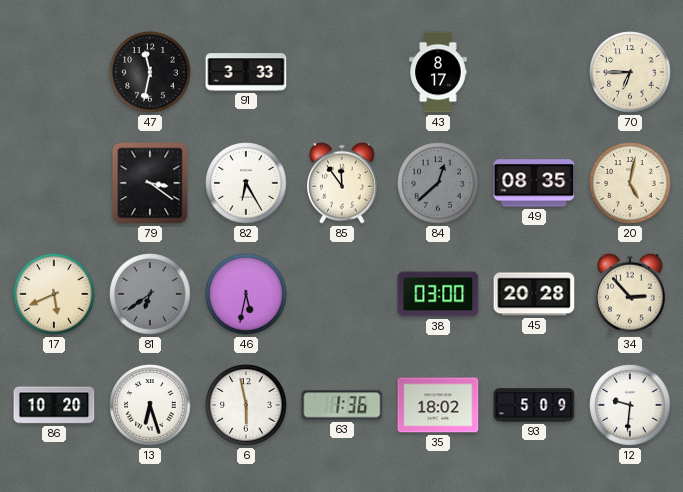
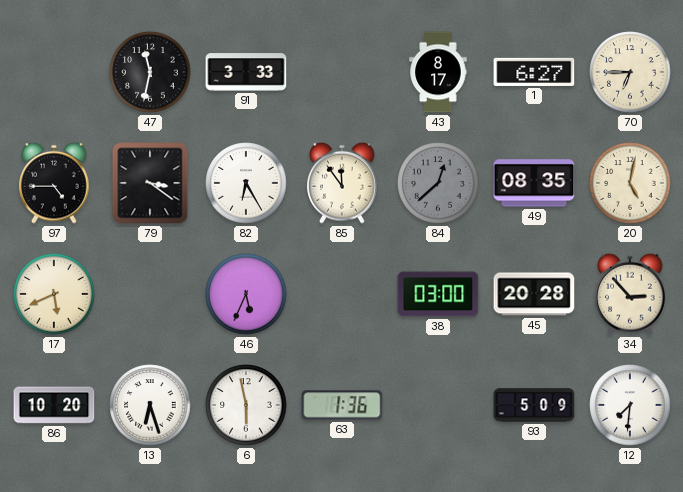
1: none -> 6:27 (534, 72)
97: none -> 4:45 (54, 183)
81: 6:39 -> none (150, 294)
46: 5:32 -> 5:34 (246, 294)
35: 18:02 -> none (438, 405)
12: 9:31 -> 7:31 (630, 405)
